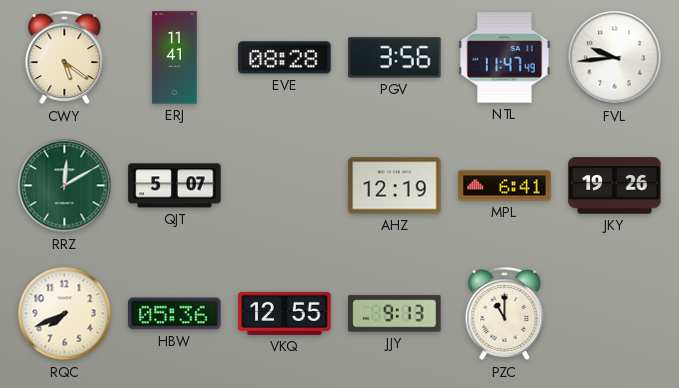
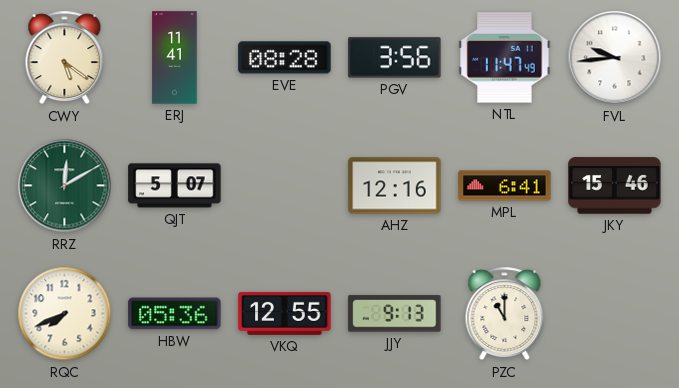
AHZ: 12:19 -> 12:16 (395, 186)
JKY: 19:26 -> 15:46 (615, 186)
